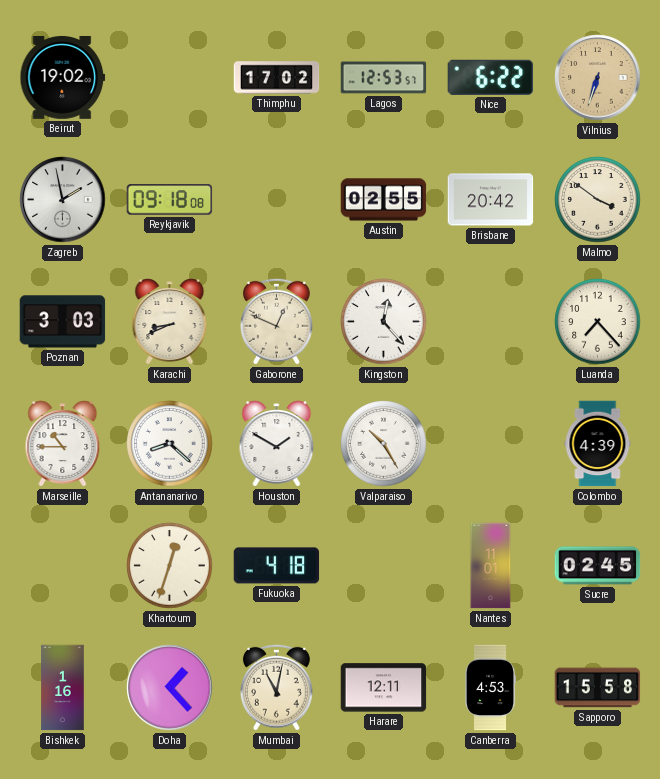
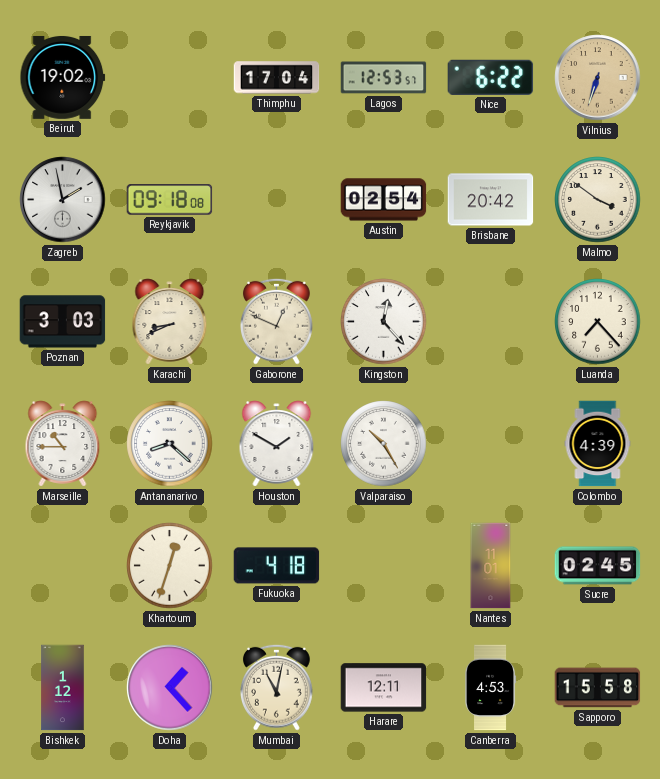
Thimphu: 17:02 -> 17:04 (277, 78)
Austin: 02:55 -> 02:54 (384, 200)
Bishkek: 1:16 -> 1:12 (63, 688)
